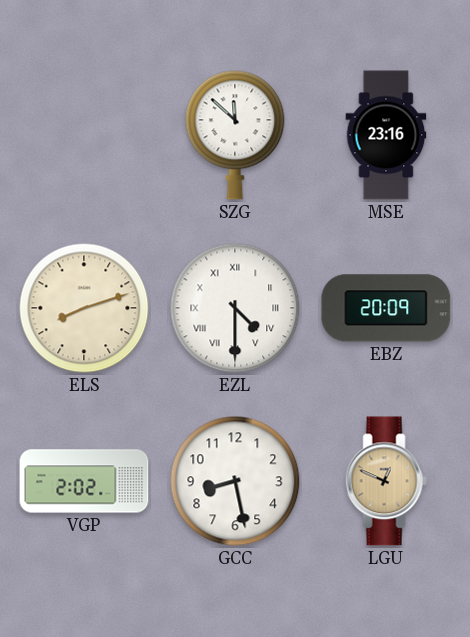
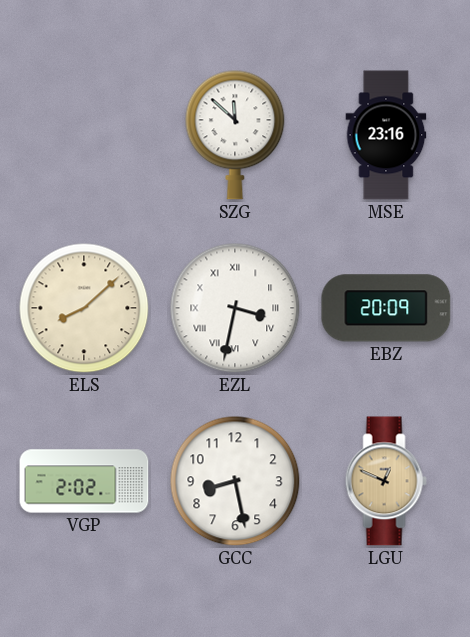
ELS: 8:12 -> 8:08 (84, 308)
EZL: 4:30 -> 3:32 (235, 308)
